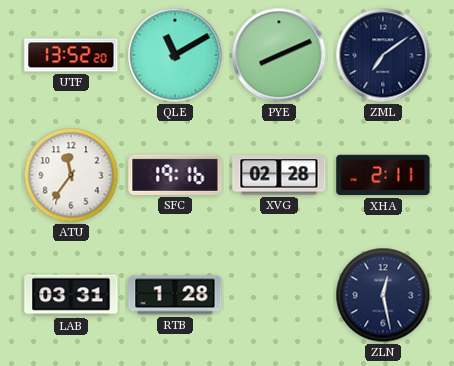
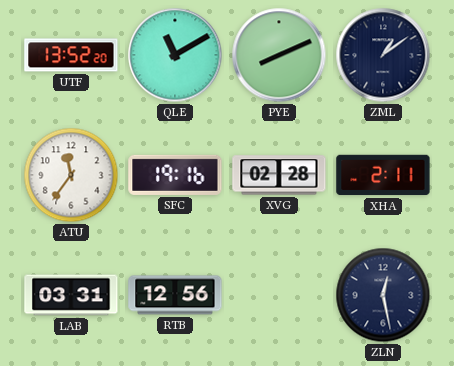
ZML: 7:09 -> 1:09 (383, 55)
RTB: 1:28 -> 12:56 (175, 295)
